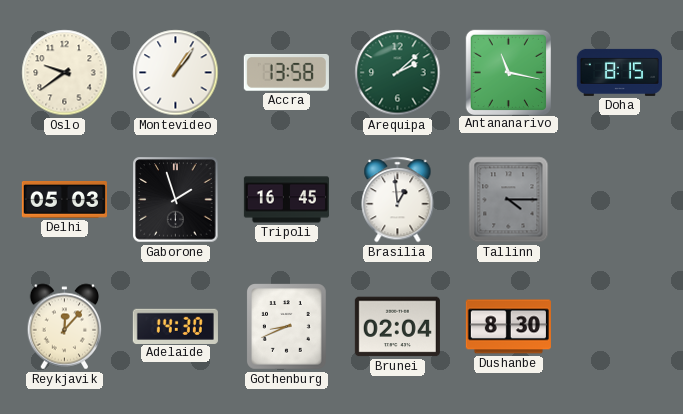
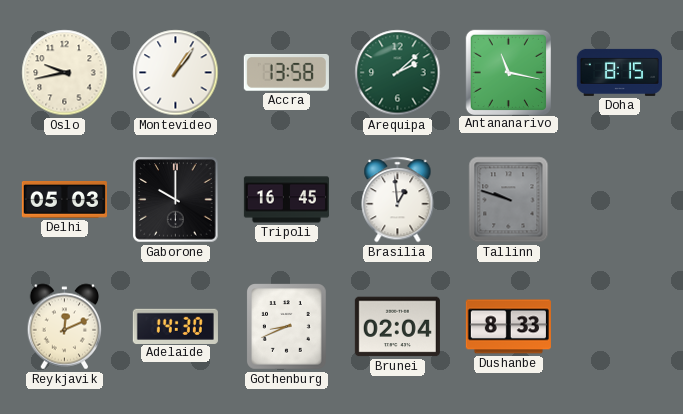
Oslo: 9:39 -> 9:43 (65, 73)
Gaborone: 1:57 -> 10:00 (176, 200)
Tallinn: 4:15 -> 9:48 (509, 200)
Reykjavik: 12:07 -> 12:11 (65, 327)
Dushanbe: 8:30 -> 8:33 (508, 327)
